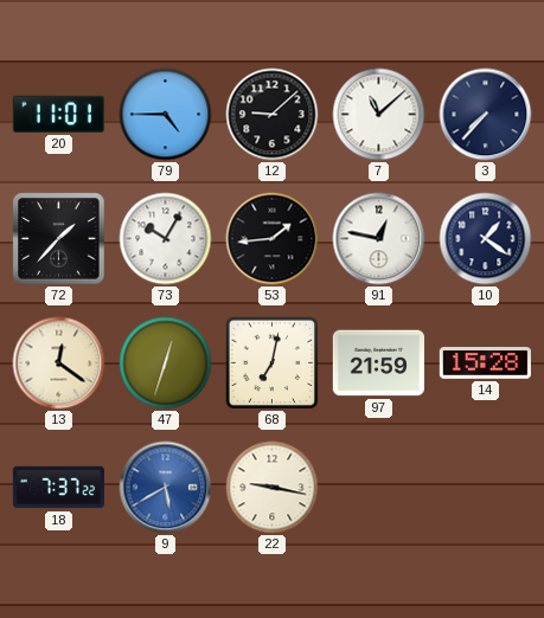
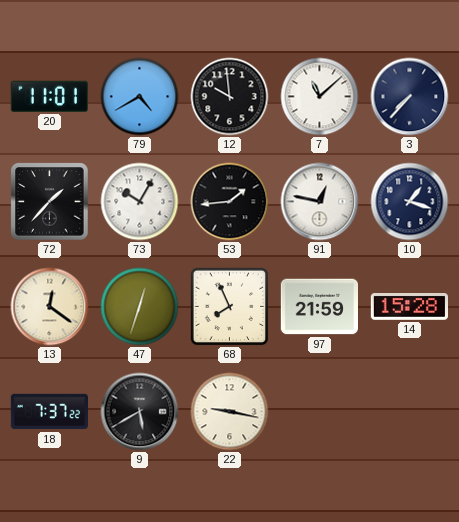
79: 4:45 -> 4:40 (140, 97)
12: 9:08 -> 9:59 (230, 97)
10: 1:21 -> 1:18 (410, 202)
68: 7:02 -> 7:56 (230, 307)
9 dial: blue -> black (140, 412)
